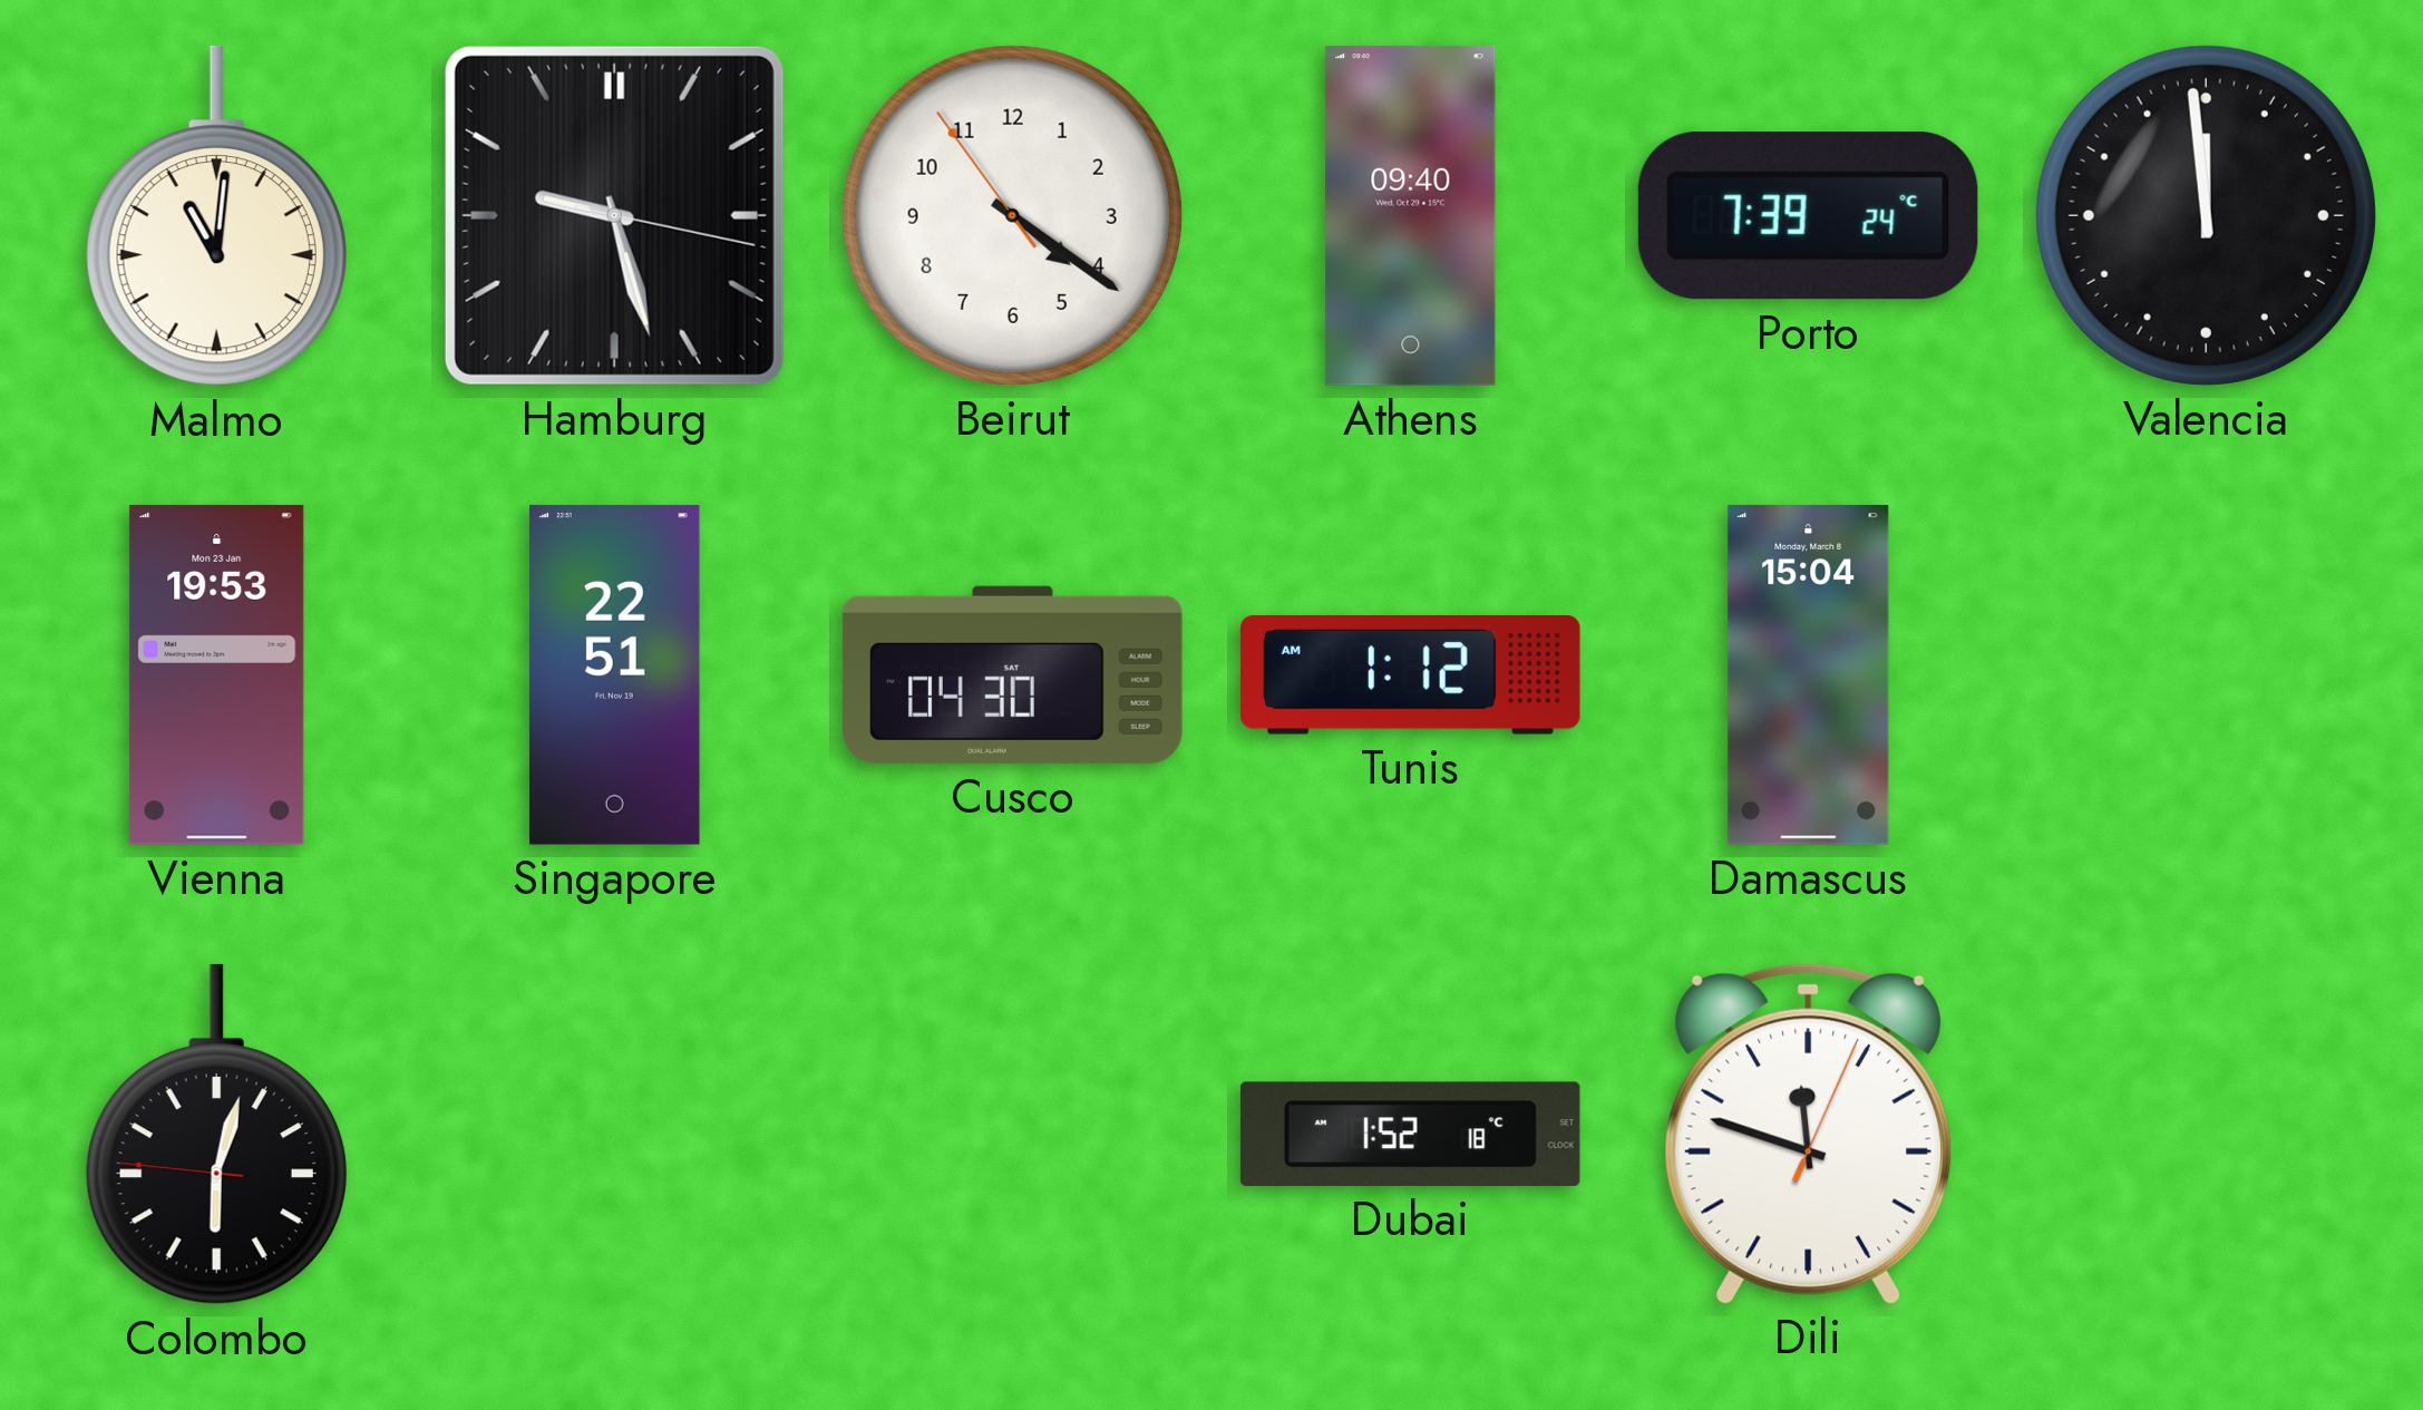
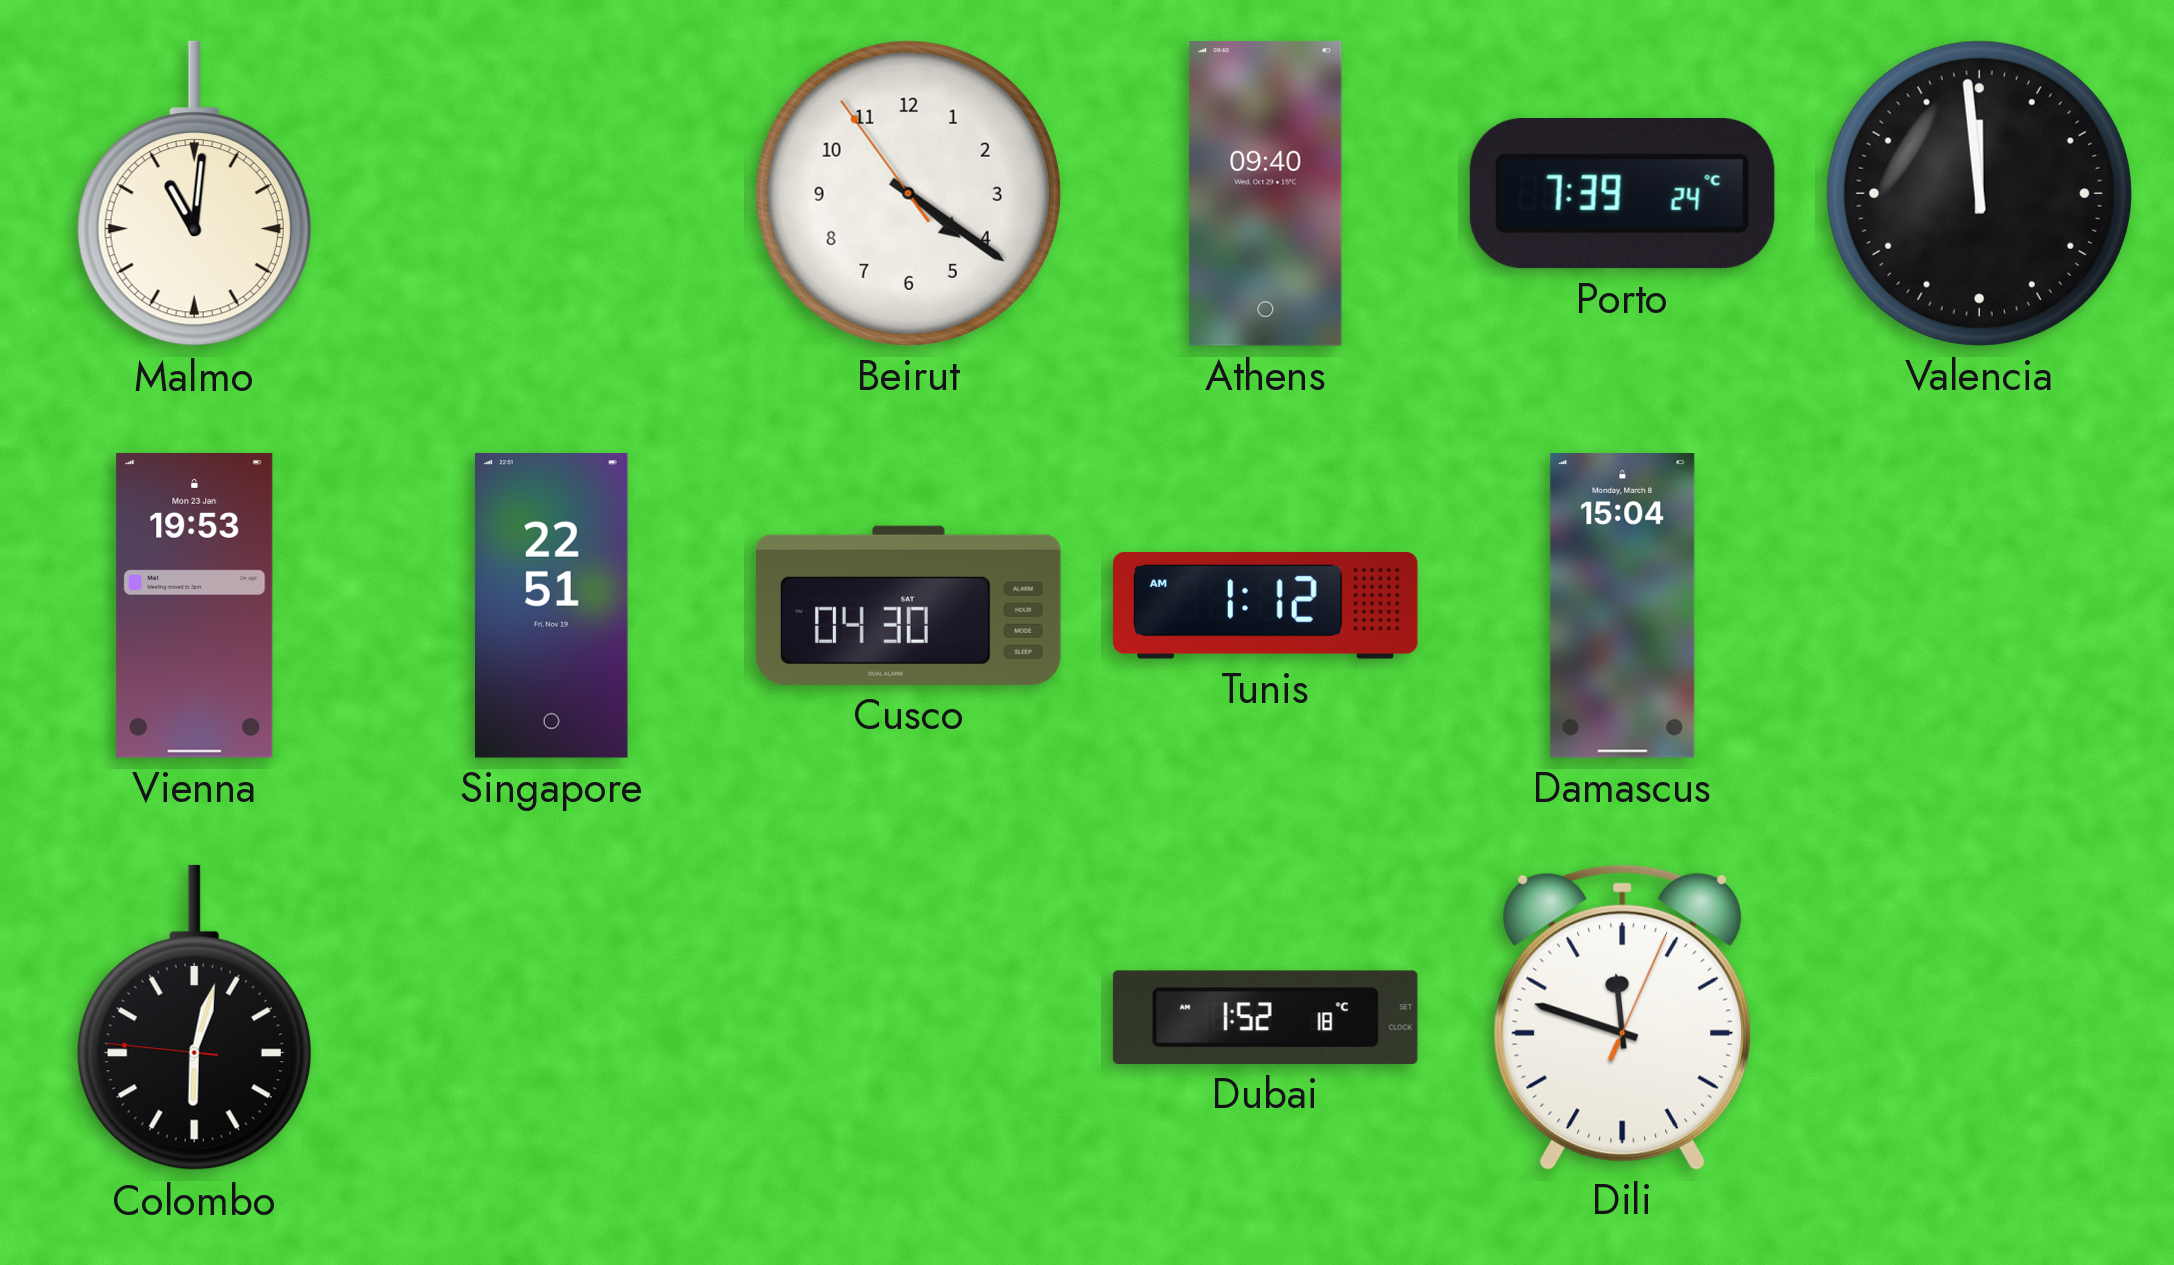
Hamburg: 9:27 -> none (614, 215)
